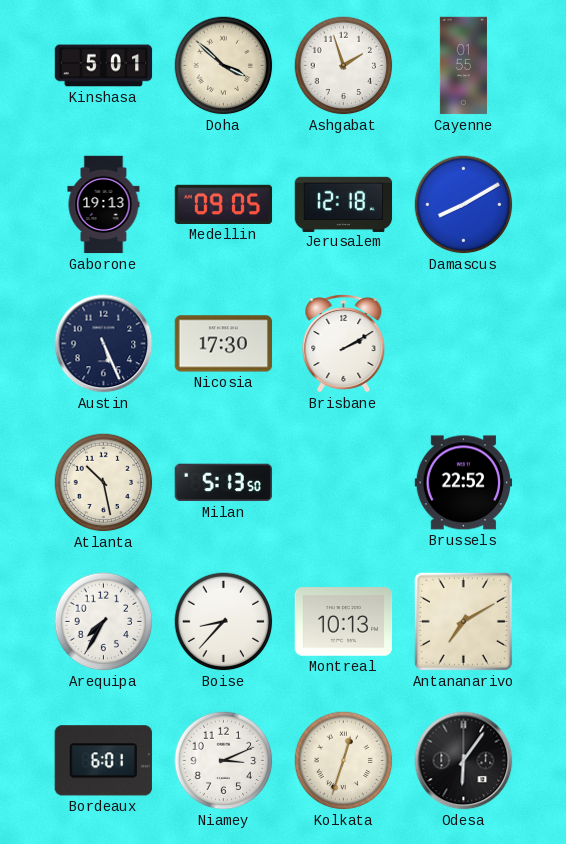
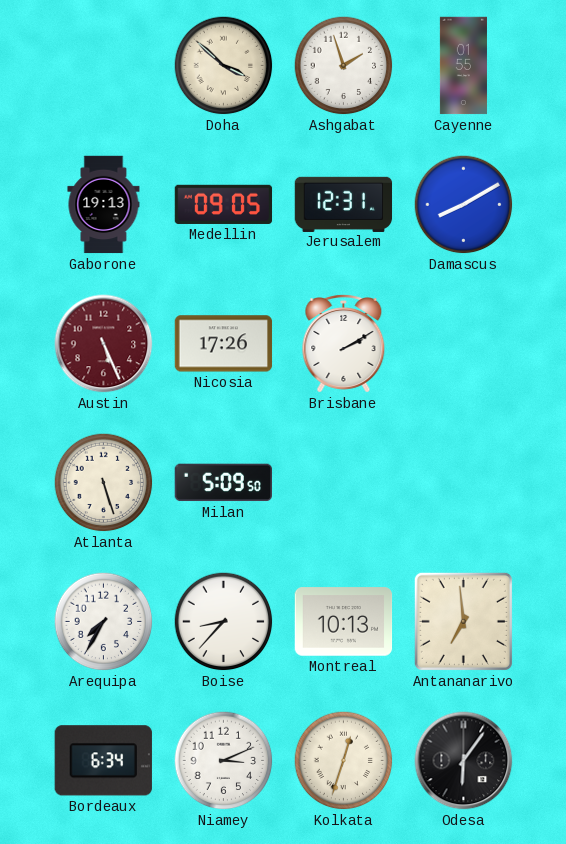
Kinshasa: 5:01 -> none (104, 66)
Jerusalem: 12:18 -> 12:31 (344, 204)
Austin dial: navy -> burgundy (104, 344)
Nicosia: 17:30 -> 17:26 (224, 344)
Atlanta: 10:28 -> 5:27 (104, 483)
Milan: 5:13 -> 5:09 (223, 483)
Brussels: 22:52 -> none (464, 483)
Antananarivo: 7:10 -> 6:59 (463, 621)
Bordeaux: 6:01 -> 6:34 (103, 761)
